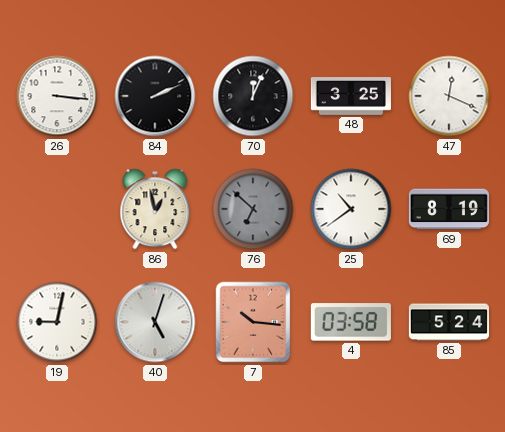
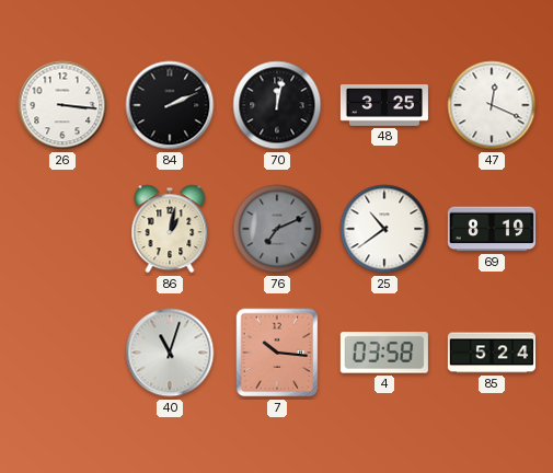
70: 12:04 -> 12:02 (277, 105)
86: 12:58 -> 1:02 (170, 229)
76: 6:52 -> 7:11 (277, 229)
19: 9:02 -> none (57, 322)
40: 5:03 -> 11:03 (170, 353)
